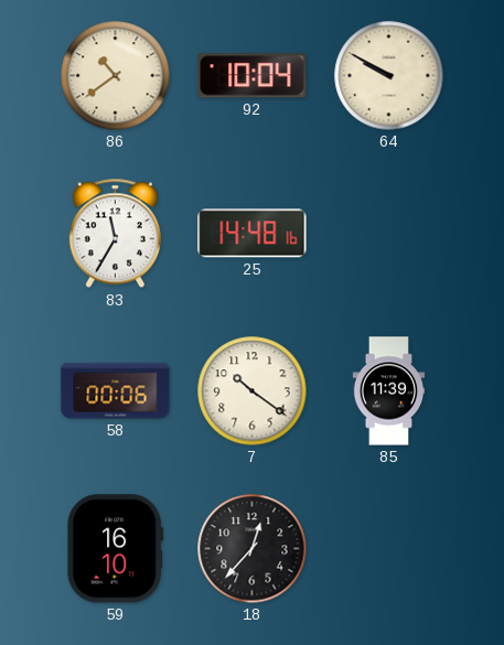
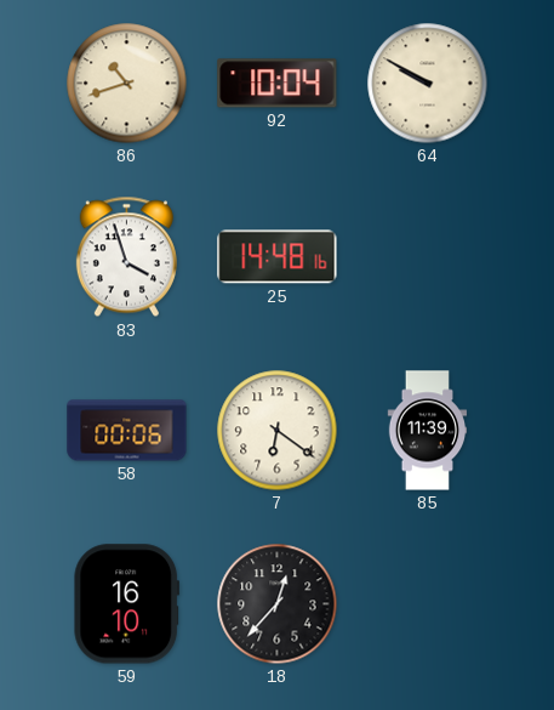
86: 10:39 -> 10:42 (127, 84)
83: 11:35 -> 3:57 (126, 257)
7: 10:21 -> 6:21 (278, 431)
